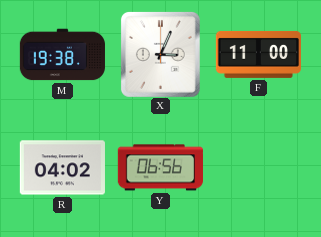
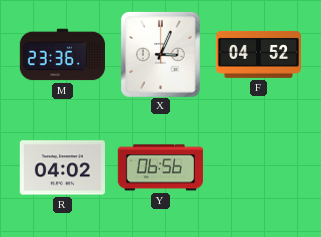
M: 19:38 -> 23:36 (62, 55)
F: 11:00 -> 04:52 (258, 54)
